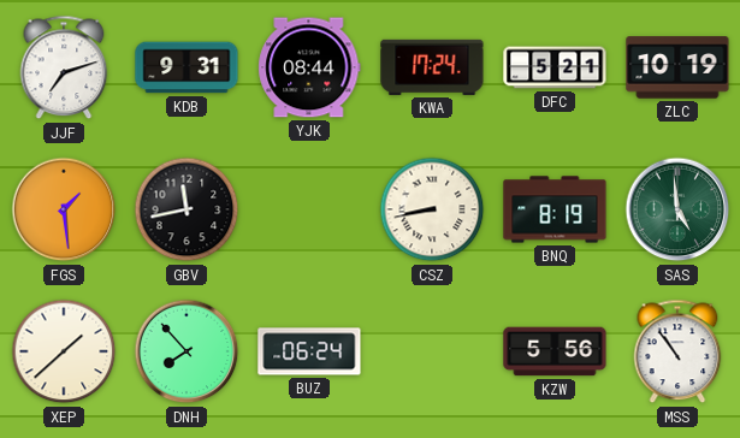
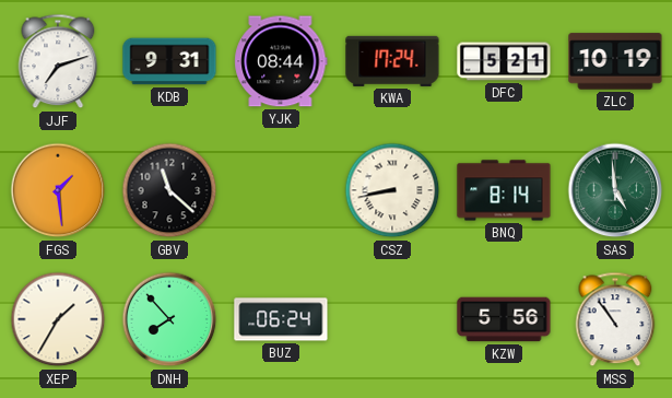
GBV: 11:43 -> 11:22 (169, 190)
BNQ: 8:19 -> 8:14 (504, 190)
XEP: 1:38 -> 1:35 (58, 319)
